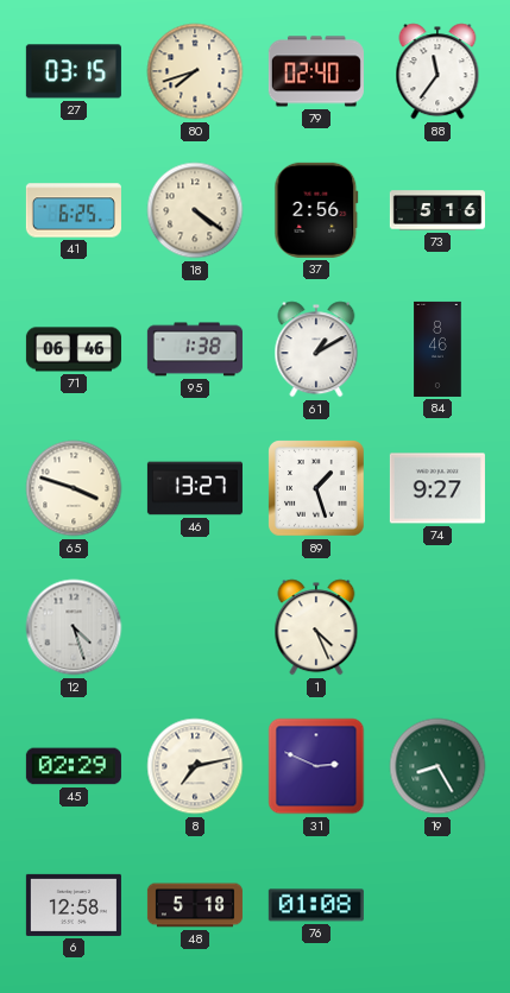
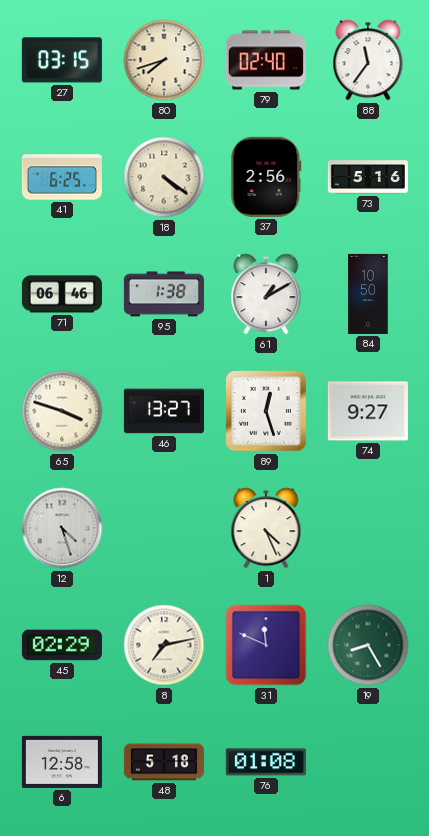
84: 8:46 -> 10:50 (368, 294)
89: 1:27 -> 12:27 (266, 411)
31: 2:49 -> 11:49 (266, 645)
